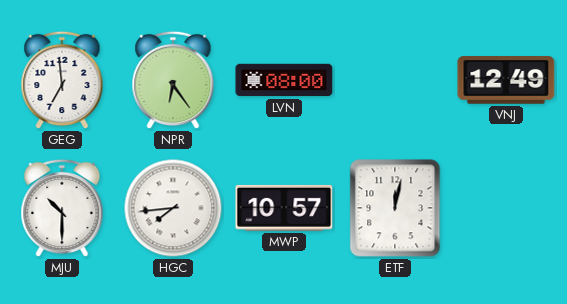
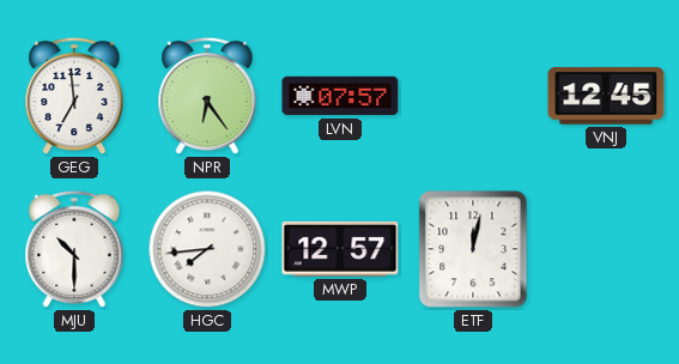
LVN: 08:00 -> 07:57 (340, 96)
VNJ: 12:49 -> 12:45 (606, 96)
MWP: 10:57 -> 12:57 (340, 249)
